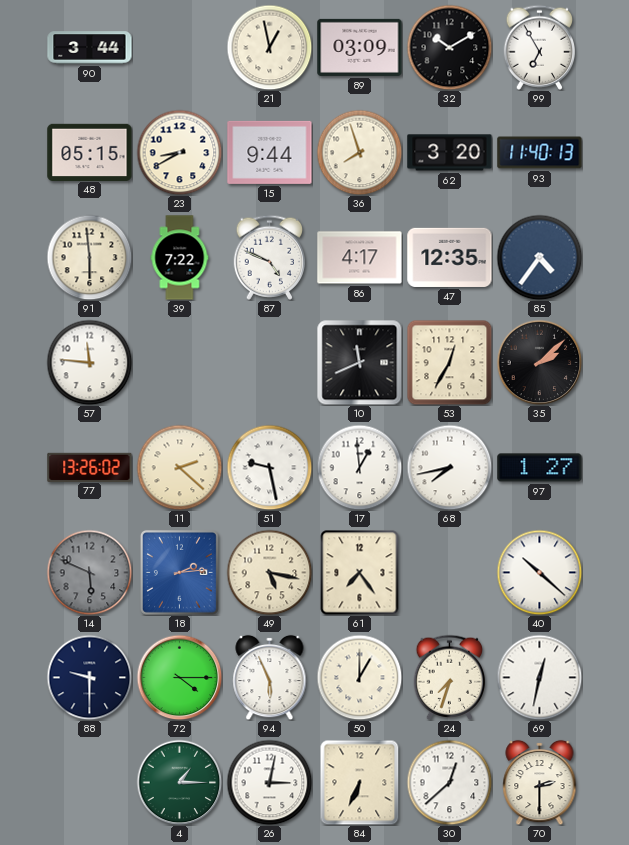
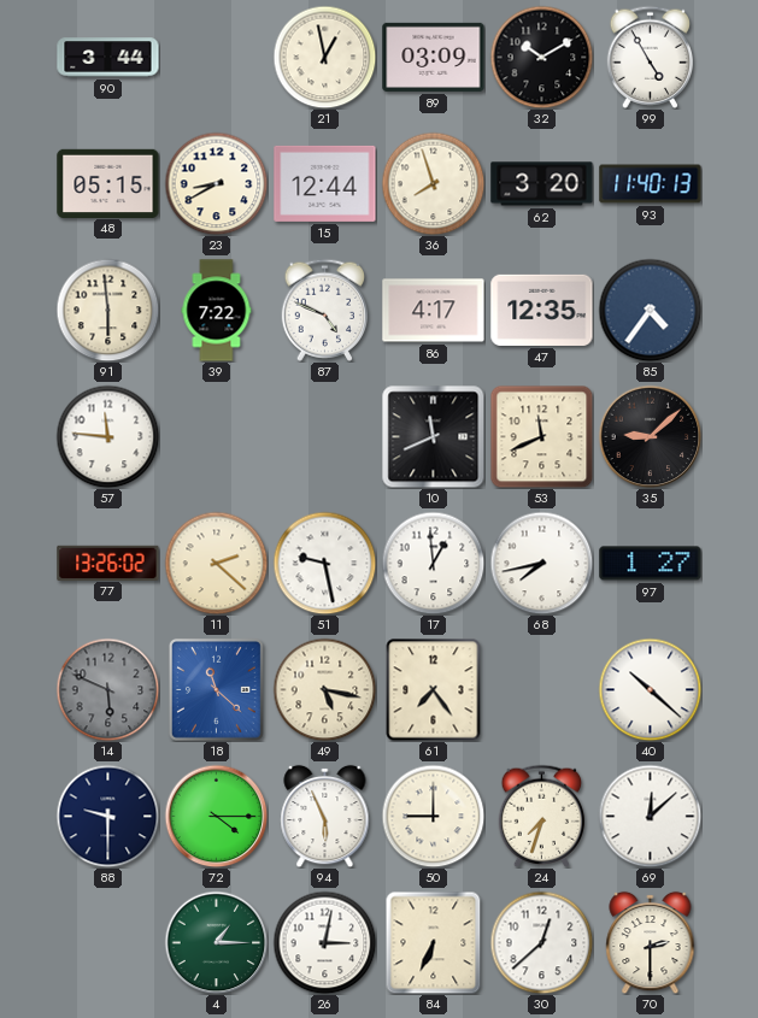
99: 6:55 -> 4:55 (651, 57)
15: 9:44 -> 12:44 (325, 183)
53: 12:35 -> 11:41 (541, 436)
35: 2:08 -> 9:08 (650, 436)
18: 2:14 -> 11:22 (216, 689)
50: 1:00 -> 9:00 (433, 816)
69: 12:32 -> 12:08 (650, 816)
